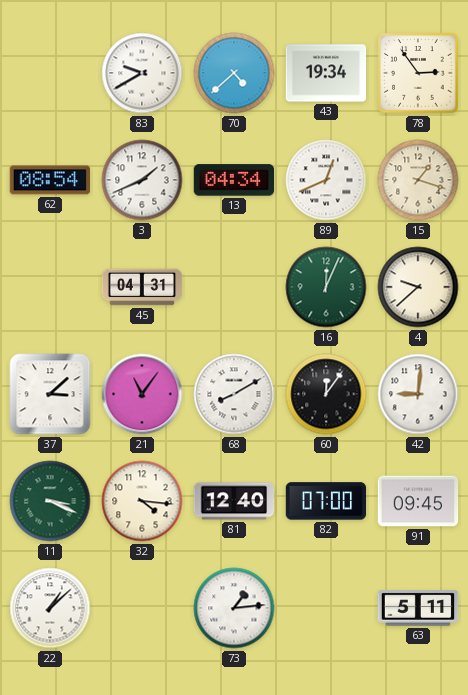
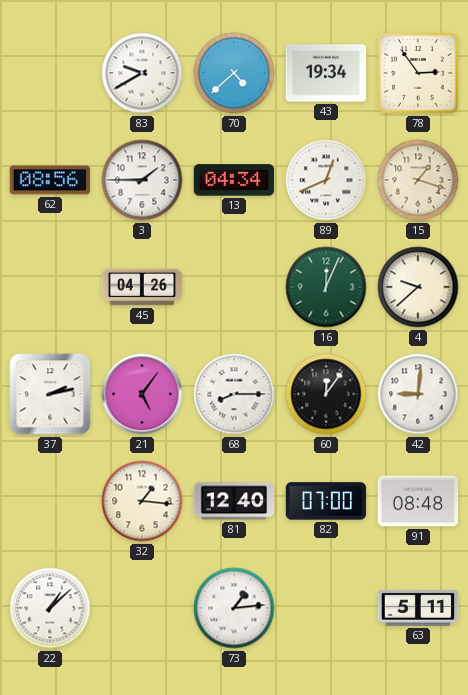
62: 08:54 -> 08:56 (50, 180)
3: 1:41 -> 1:45 (142, 180)
45: 04:31 -> 04:26 (142, 287)
37: 3:08 -> 2:13 (50, 394)
21: 11:06 -> 5:06 (142, 394)
68: 8:10 -> 8:15 (234, 394)
11: 3:19 -> none (50, 501)
32: 4:16 -> 1:16 (142, 501)
91: 09:45 -> 08:48 (418, 501)
